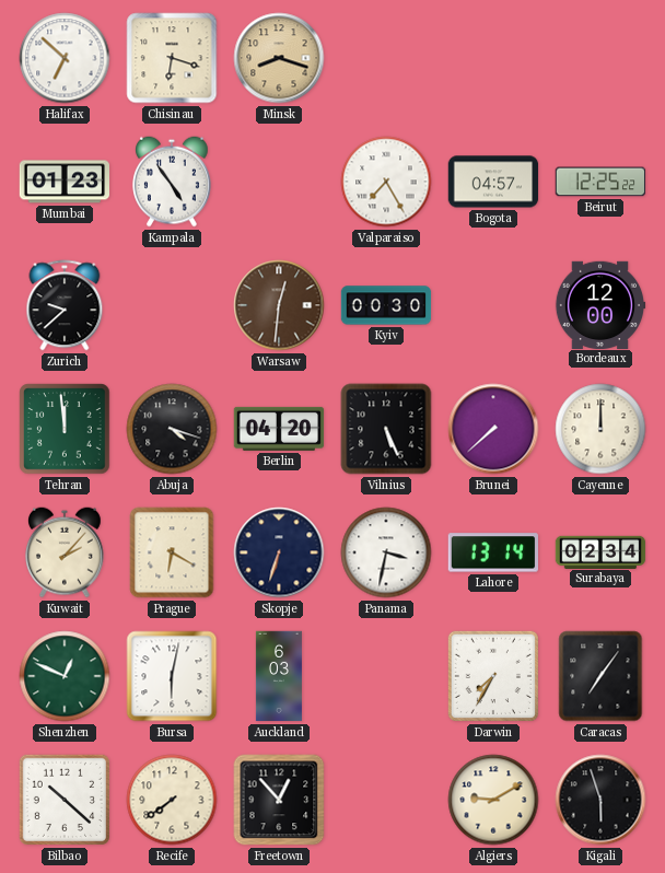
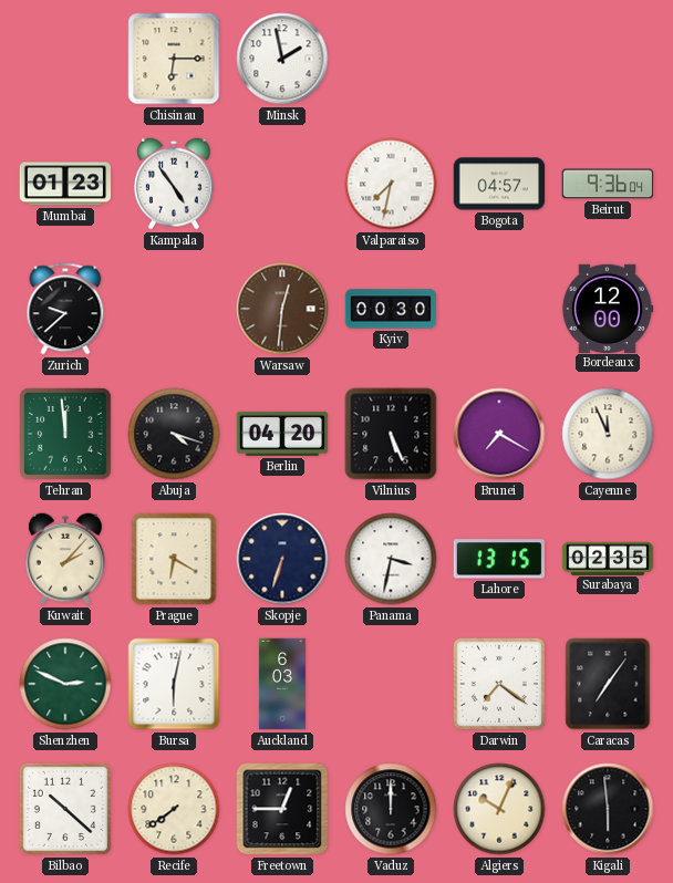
Halifax: 6:52 -> none (65, 58)
Chisinau: 6:18 -> 6:15 (174, 59)
Minsk: 8:18 -> 1:58 (282, 59)
Minsk dial: champagne -> white (282, 59)
Valparaiso: 7:25 -> 7:32 (391, 184)
Beirut: 12:25 -> 9:36 (608, 184)
Brunei: 7:38 -> 7:20 (499, 434)
Cayenne: 12:00 -> 11:56 (608, 434)
Lahore: 13:14 -> 13:15 (498, 559)
Surabaya: 02:34 -> 02:35 (608, 558)
Shenzhen: 12:49 -> 2:49 (65, 684)
Darwin: 7:35 -> 7:21 (499, 684)
Freetown: 12:53 -> 12:45 (282, 809)
Vaduz: none -> 12:00 (391, 809)
Algiers: 9:10 -> 10:04 (499, 809)
Kigali: 5:57 -> 5:59 (608, 809)
